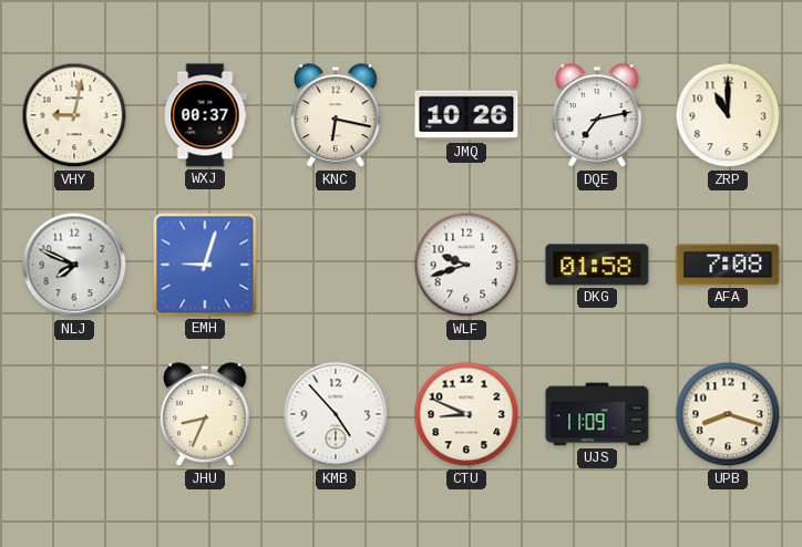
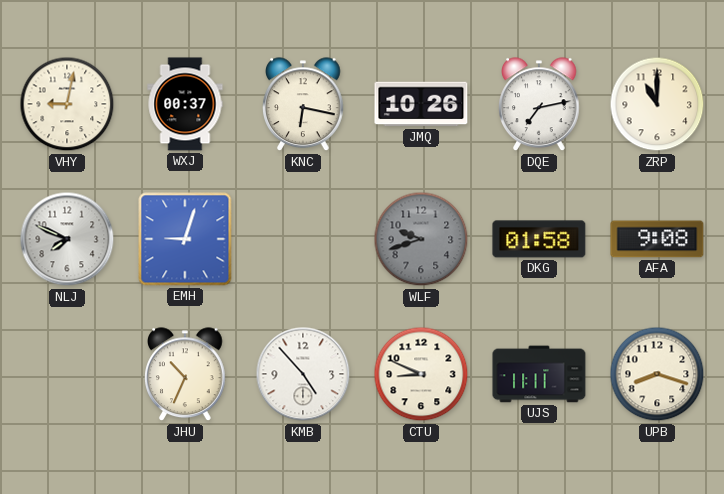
WLF dial: white -> grey (421, 239)
AFA: 7:08 -> 9:08 (657, 239)
JHU: 8:34 -> 10:34 (186, 375)
UJS: 11:09 -> 11:11 (539, 374)
